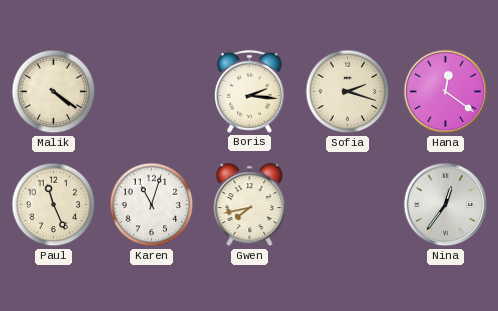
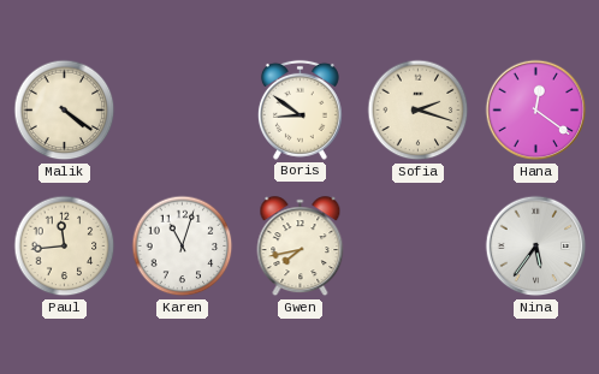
Boris: 2:16 -> 8:51 (299, 109)
Paul: 11:26 -> 11:44 (65, 247)
Nina: 12:36 -> 5:36 (536, 247)
